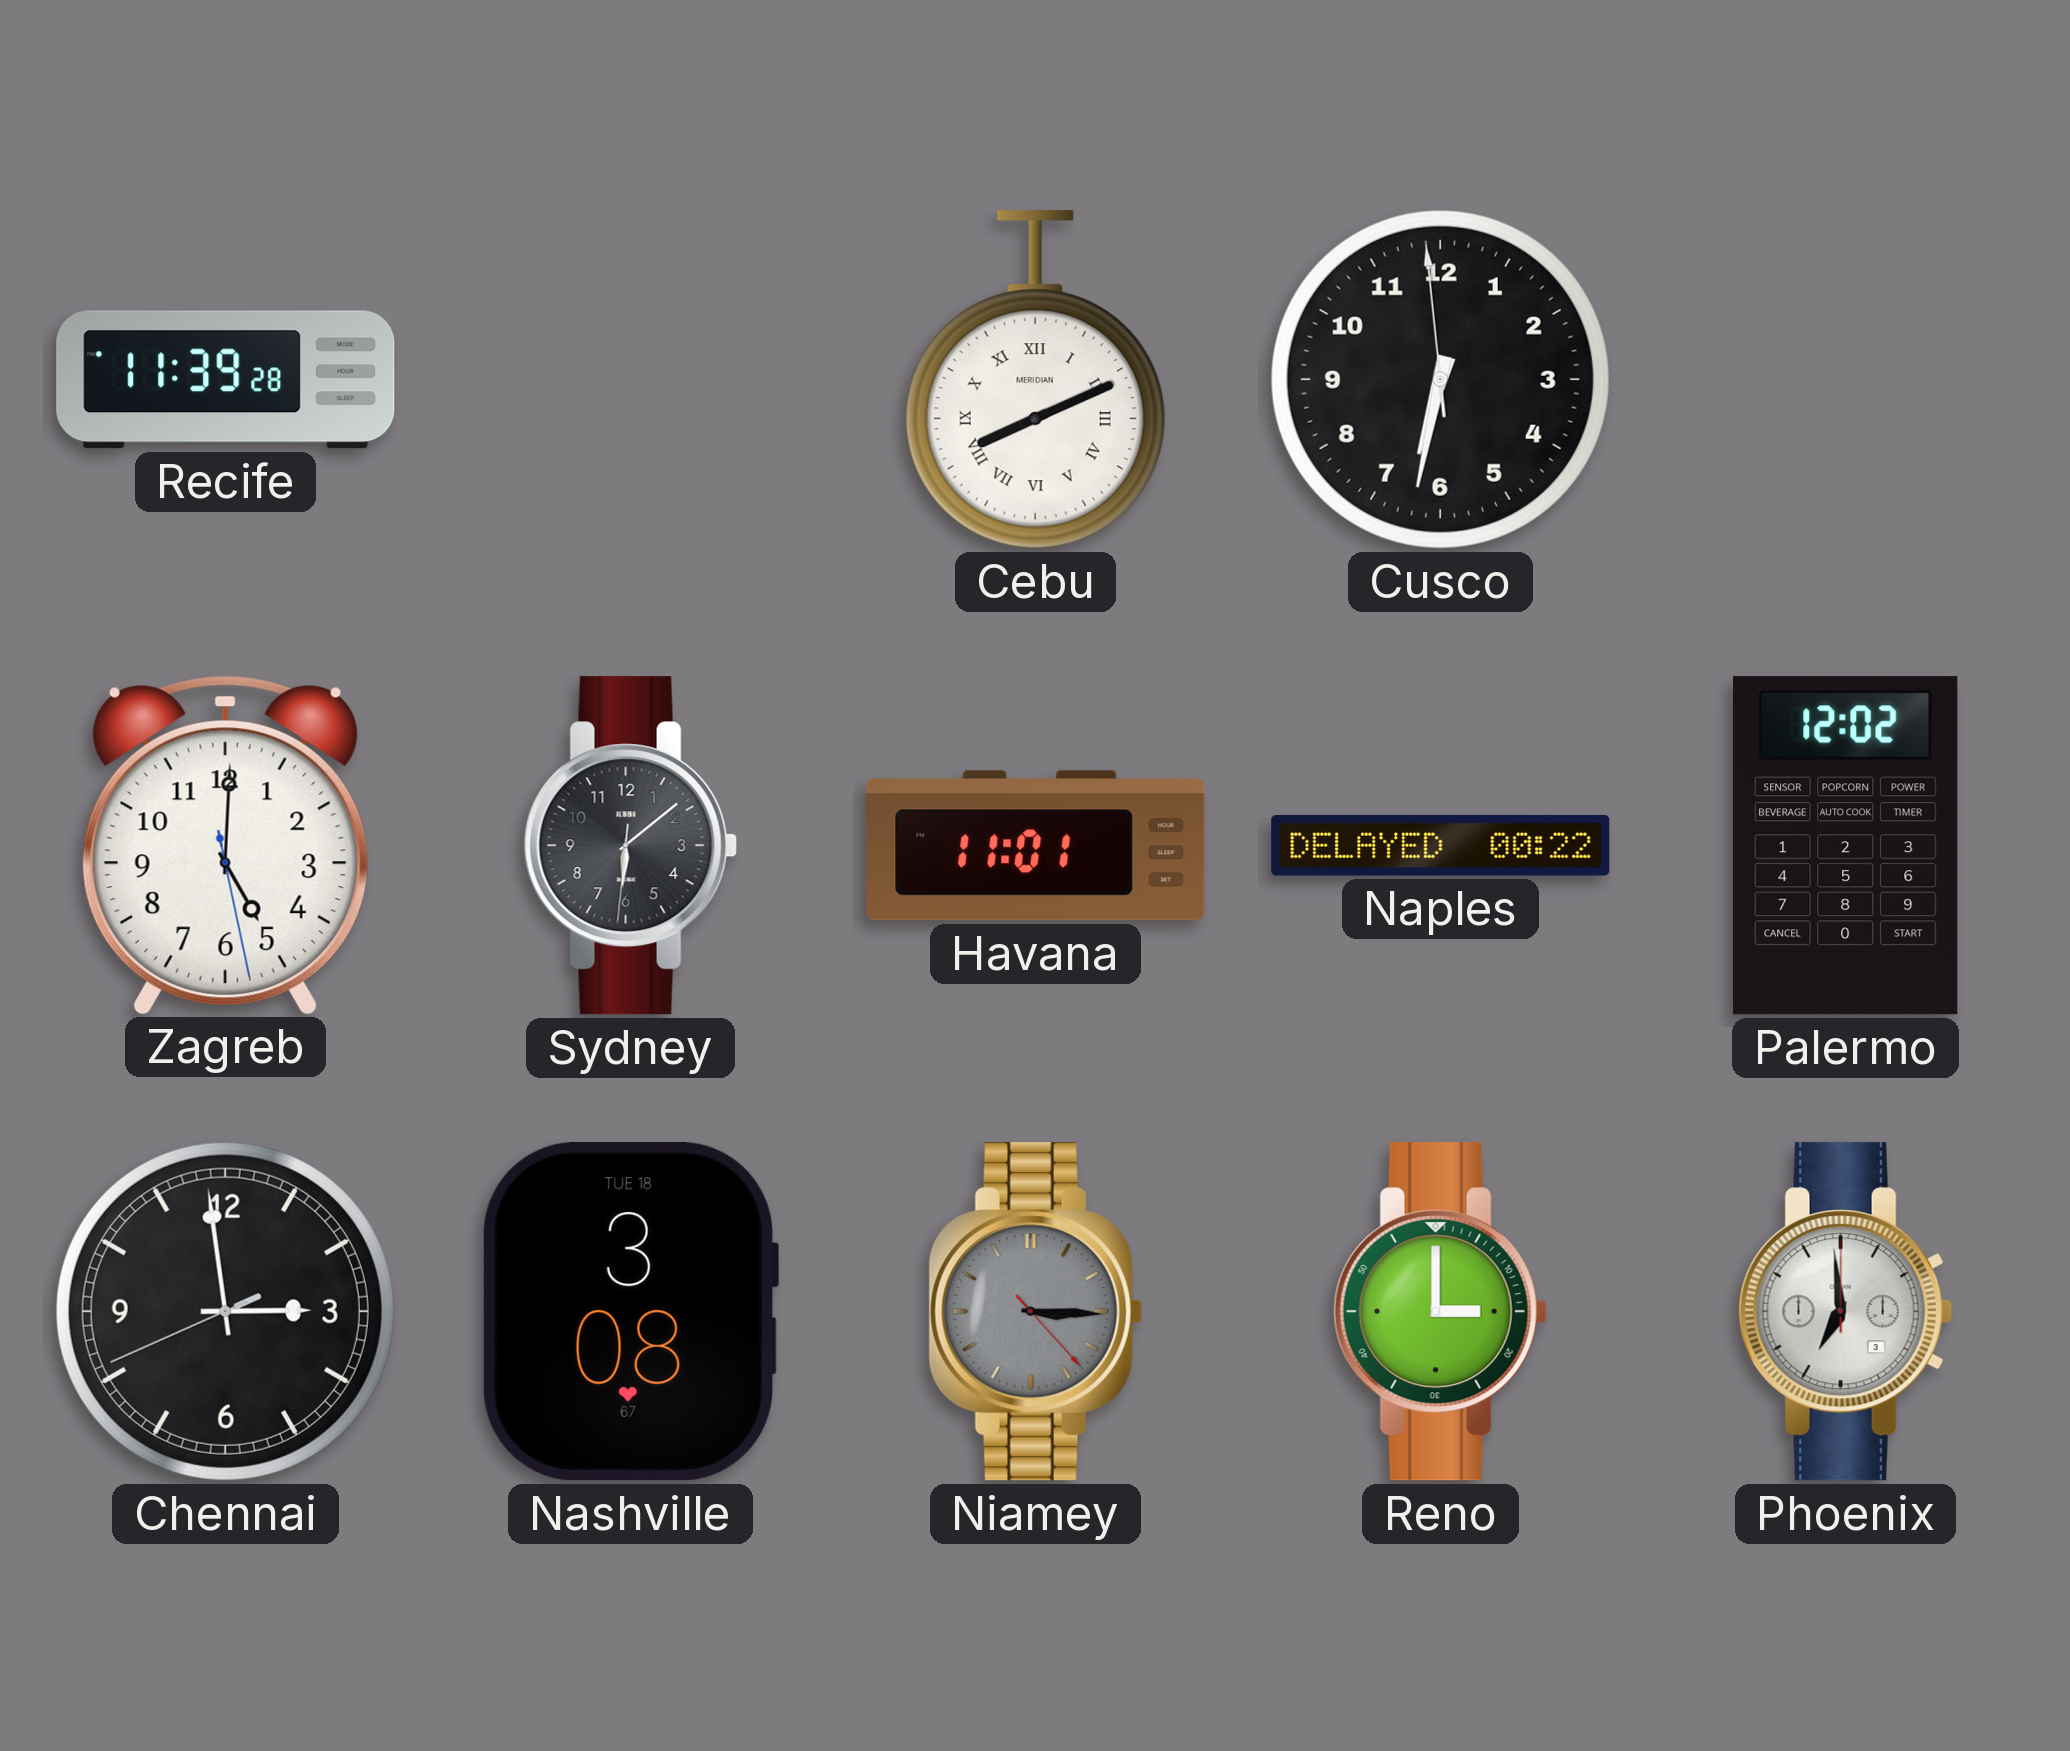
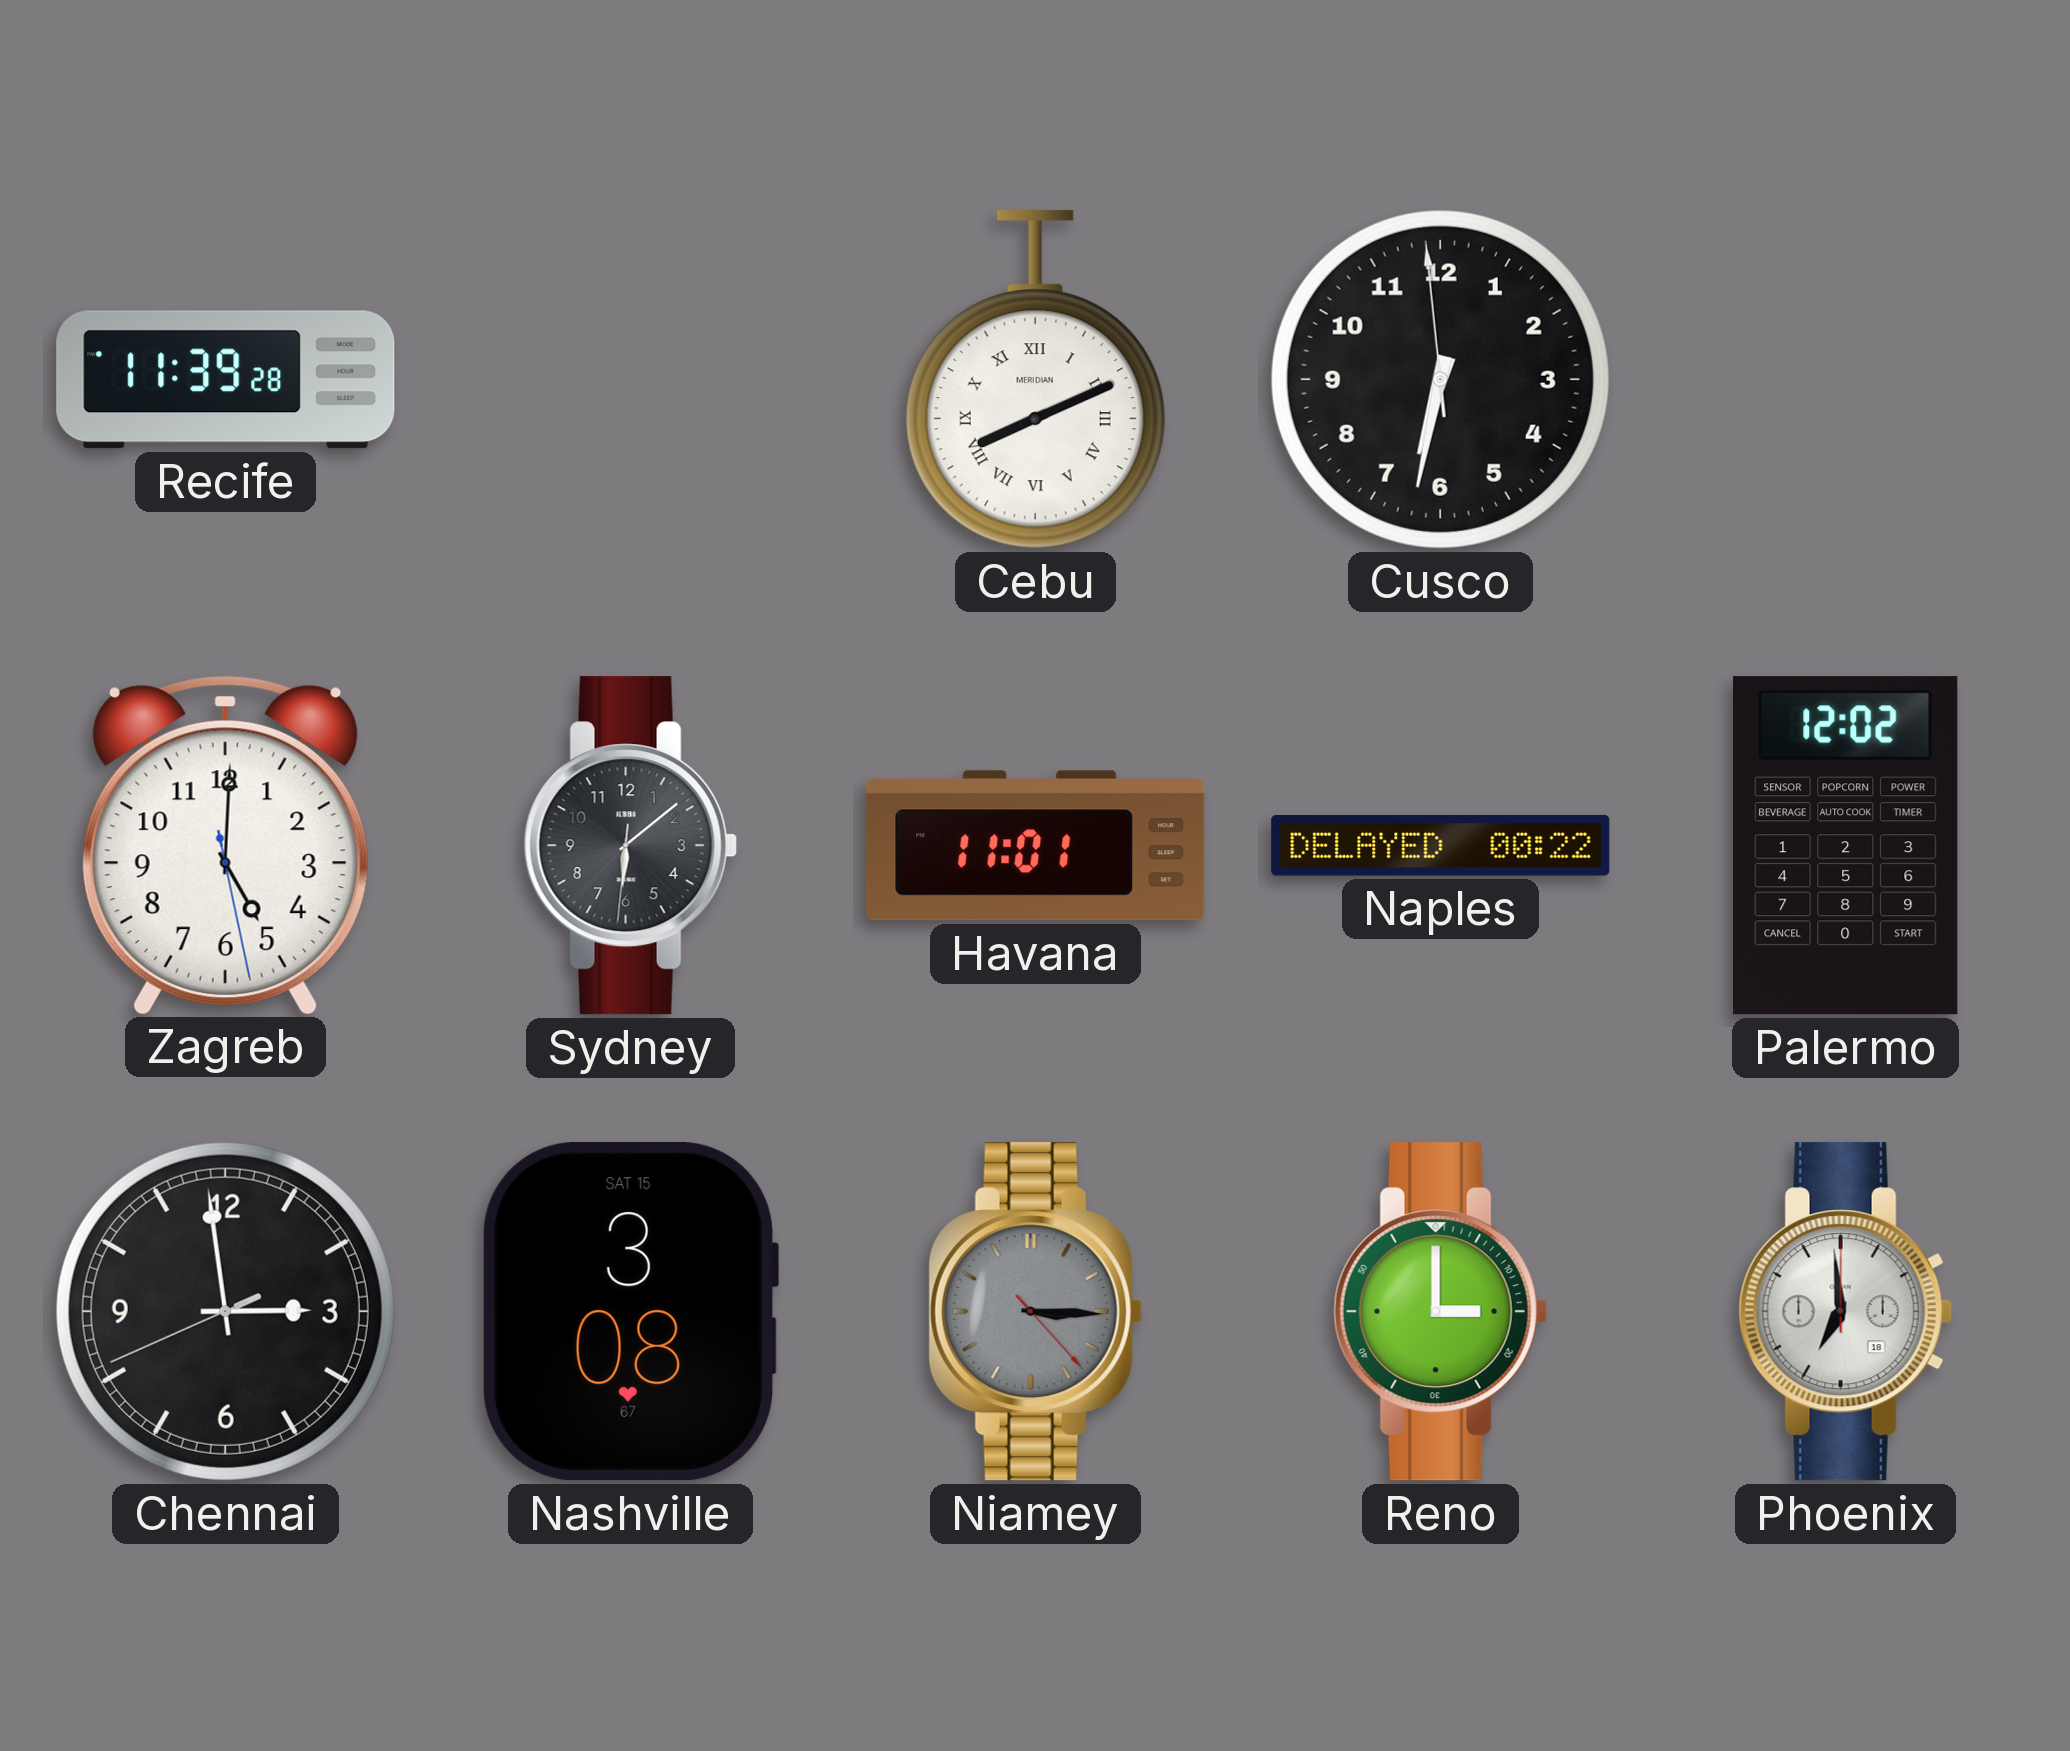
Nashville date: TUE 18 -> SAT 15 (630, 1312)
Phoenix date: 3 -> 18 (1845, 1312)
